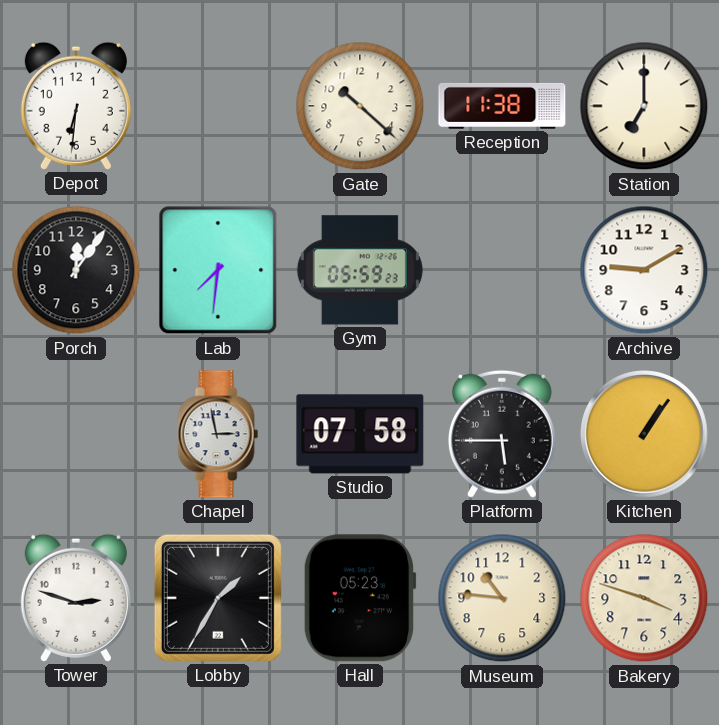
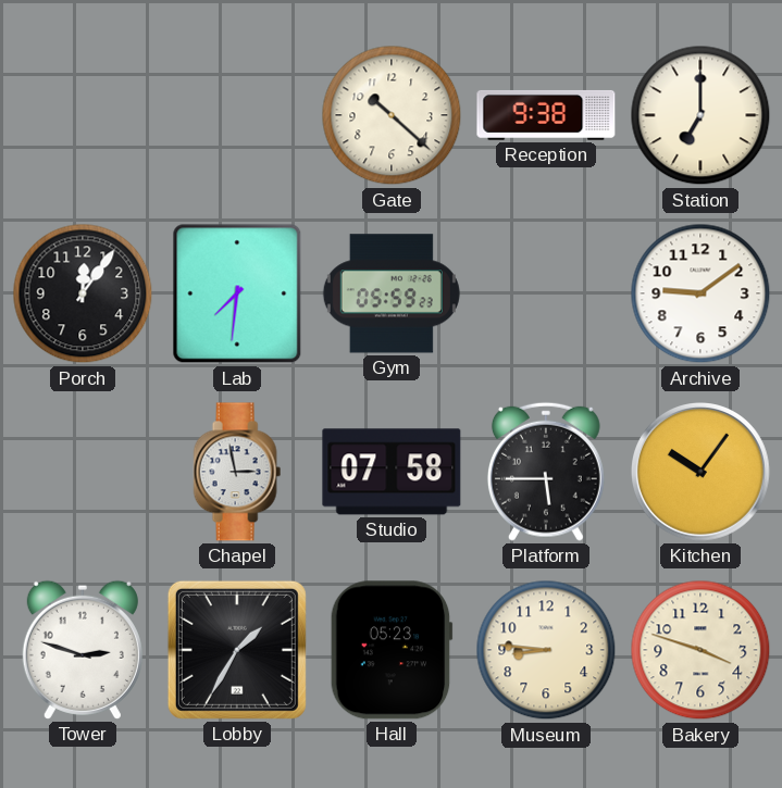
Depot: 6:31 -> none (76, 106)
Reception: 11:38 -> 9:38 (546, 115)
Archive: 9:10 -> 9:09 (700, 293)
Kitchen: 1:06 -> 10:06 (702, 473)
Museum: 10:46 -> 8:46 (546, 650)
